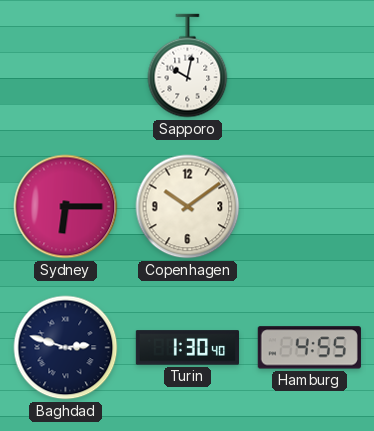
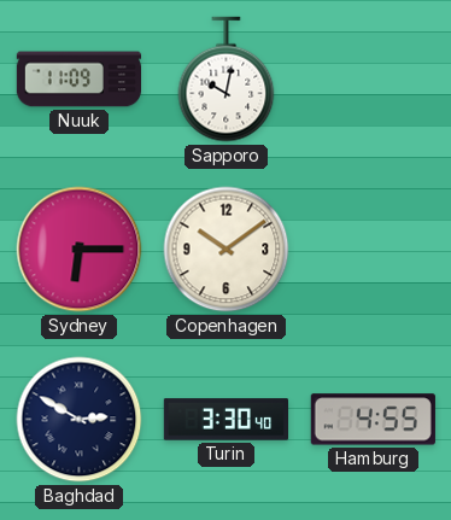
Nuuk: none -> 11:09 (78, 80)
Baghdad: 2:48 -> 2:50 (80, 420)
Turin: 1:30 -> 3:30 (225, 420)
